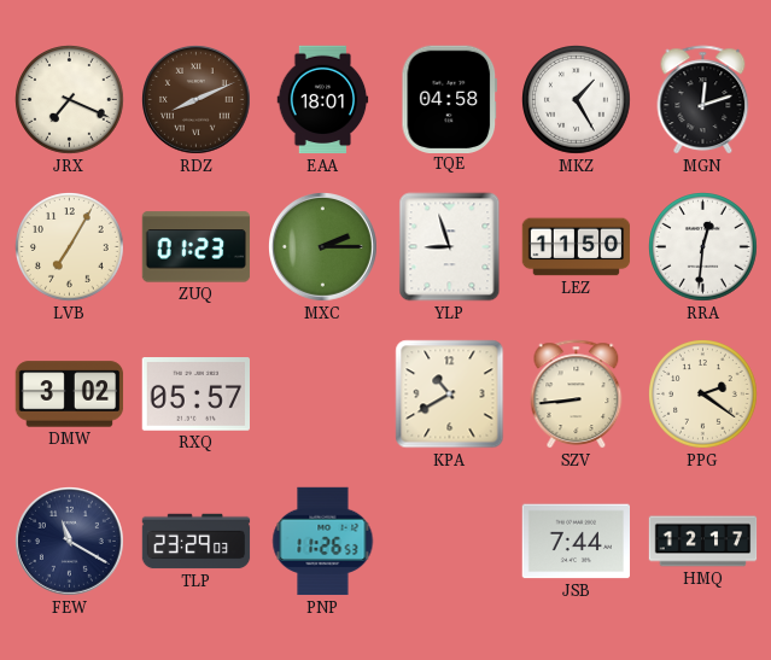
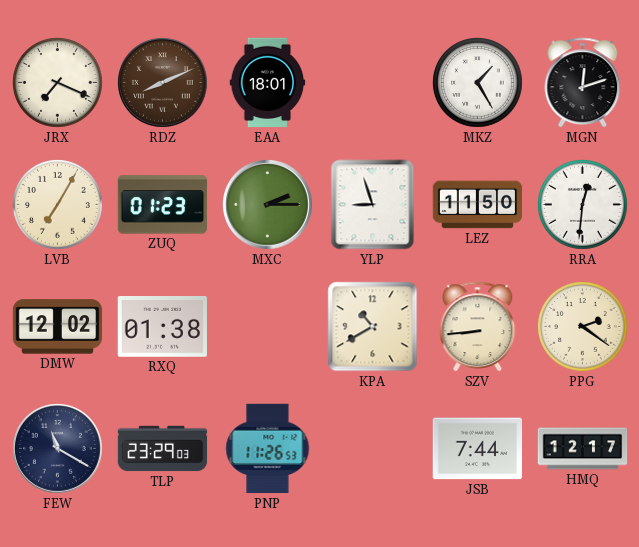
TQE: 04:58 -> none (450, 99)
DMW: 3:02 -> 12:02 (58, 327)
RXQ: 05:57 -> 01:38 (162, 327)
